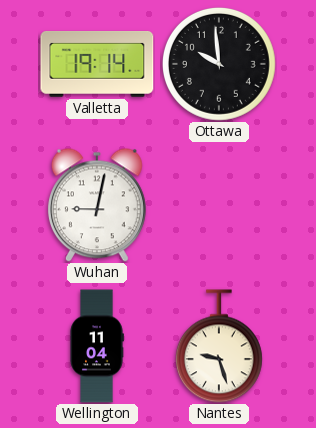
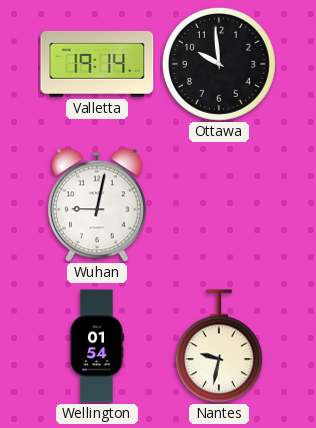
Wellington: 11:04 -> 01:54 (97, 346)
Nantes: 9:27 -> 9:32 (219, 346)
